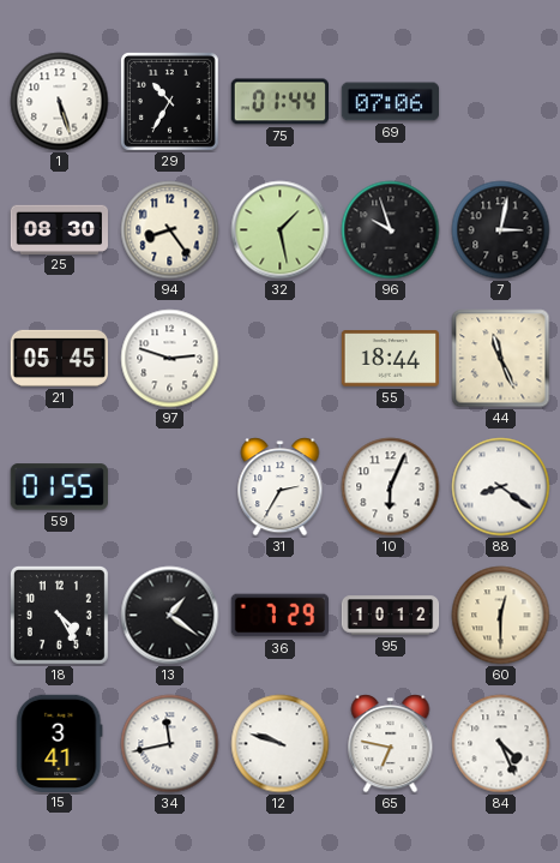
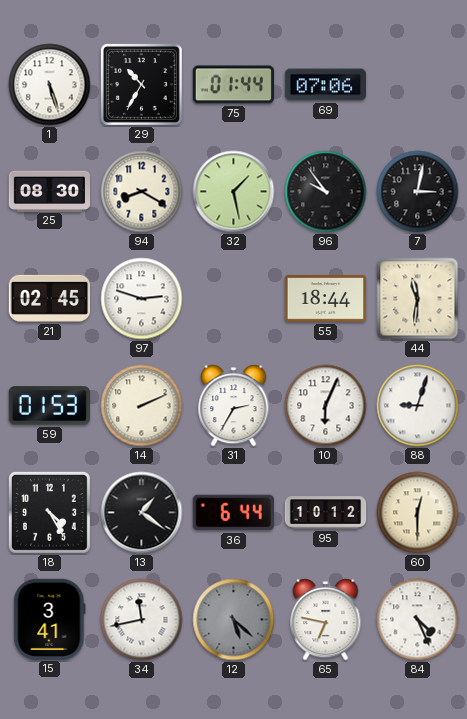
94: 8:24 -> 8:20 (142, 192)
96: 9:57 -> 9:54 (326, 192)
21: 05:45 -> 02:45 (49, 298)
44: 11:26 -> 11:31 (418, 299)
59: 01:55 -> 01:53 (49, 406)
14: none -> 2:11 (142, 406)
88: 8:21 -> 9:03 (418, 406)
36: 7:29 -> 6:44 (233, 513)
12: 9:48 -> 5:22 (234, 620)
12 dial: white -> grey (234, 620)
